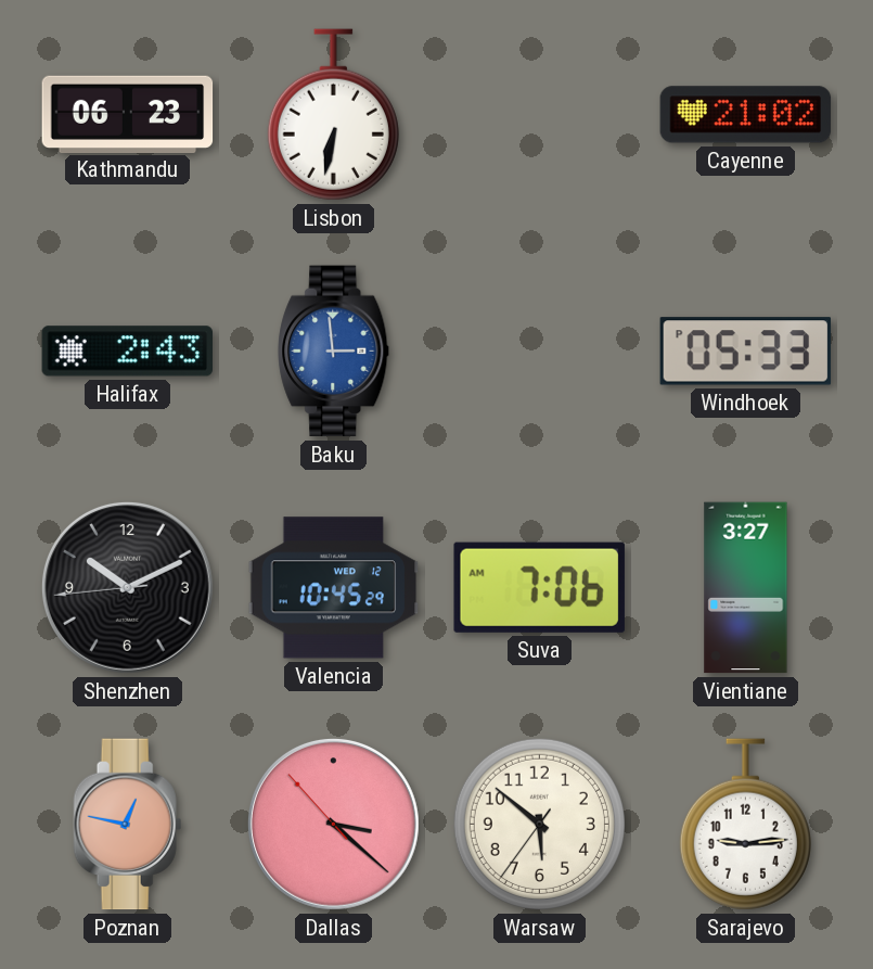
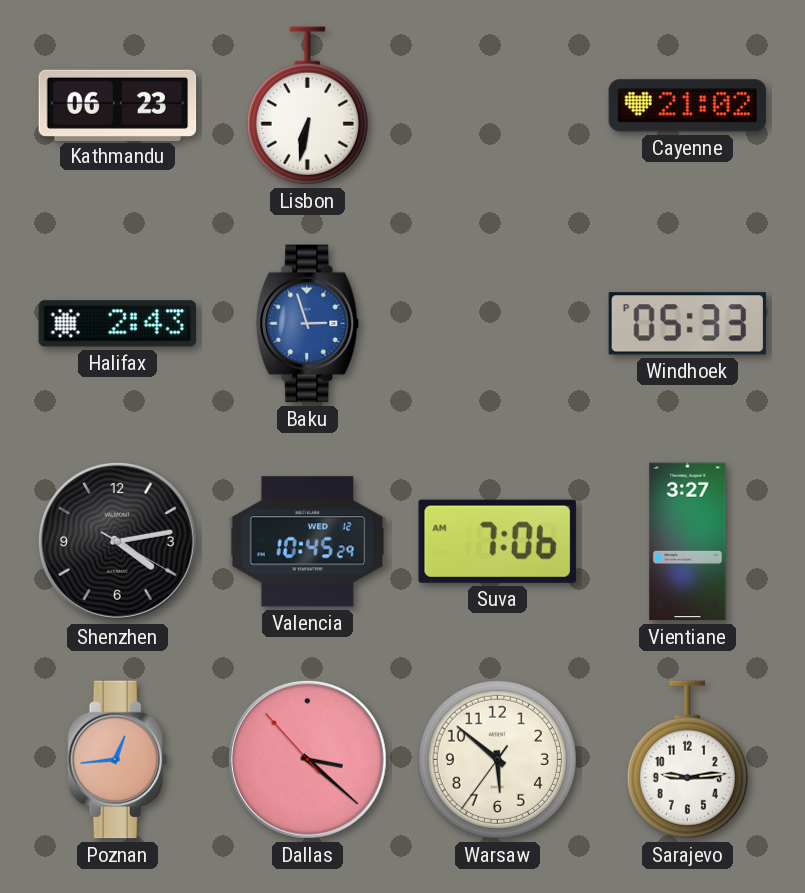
Baku: 2:59 -> 2:57 (308, 324)
Shenzhen: 10:10 -> 4:13 (117, 541)
Poznan: 12:47 -> 12:44 (118, 760)
